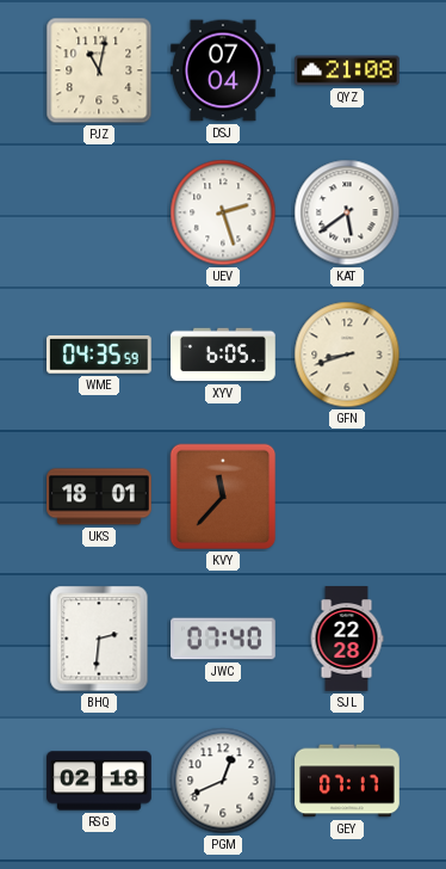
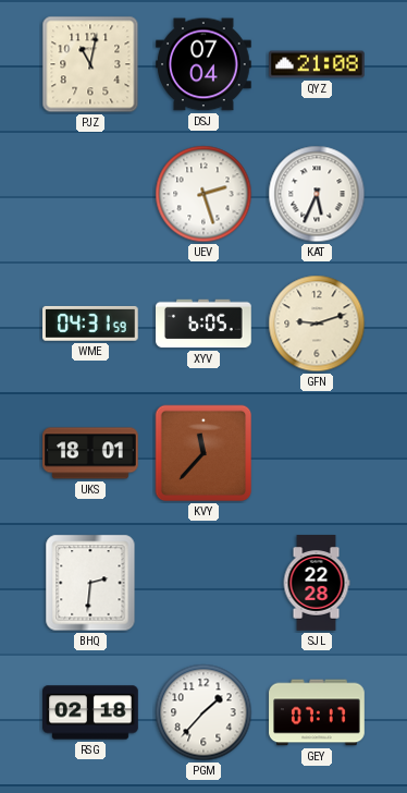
KAT: 5:39 -> 5:34 (317, 194)
WME: 04:35 -> 04:31 (91, 324)
GFN: 8:42 -> 9:12 (317, 324)
JWC: 07:40 -> none (223, 639)
PGM: 12:41 -> 1:37 (203, 712)
